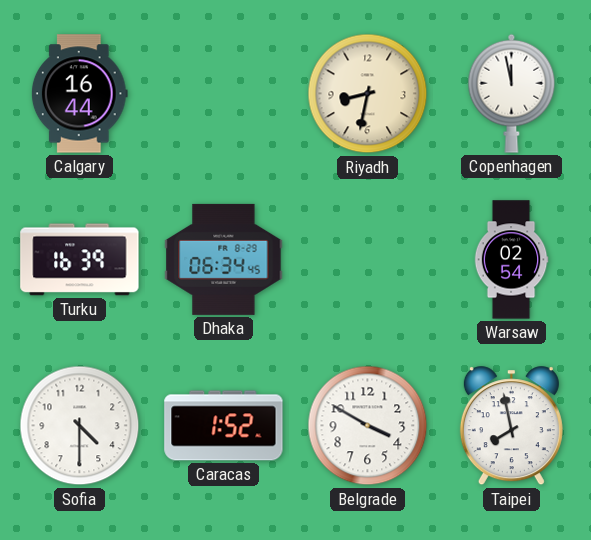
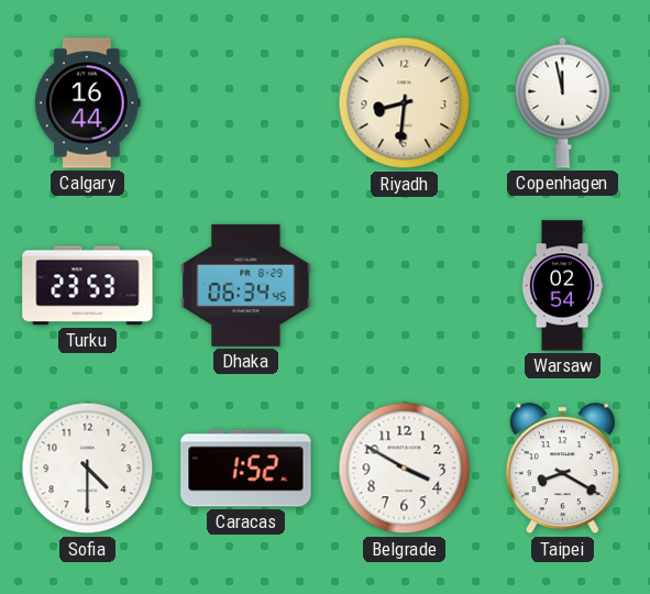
Riyadh: 8:32 -> 8:31 (405, 103)
Turku: 16:39 -> 23:53 (88, 286)
Taipei: 7:58 -> 8:20 (562, 469)
